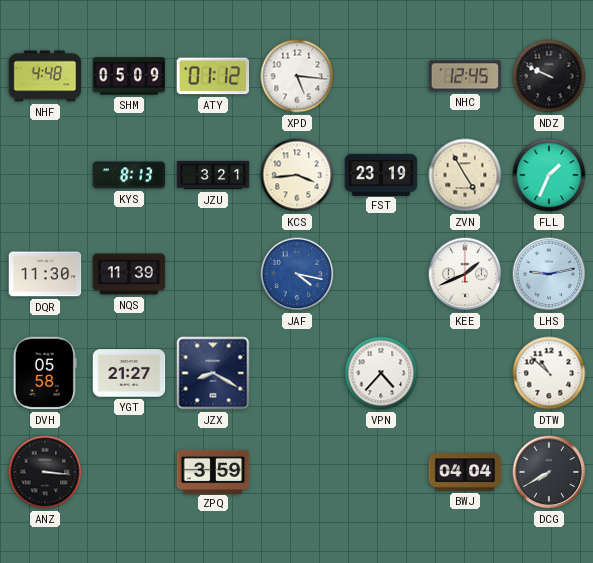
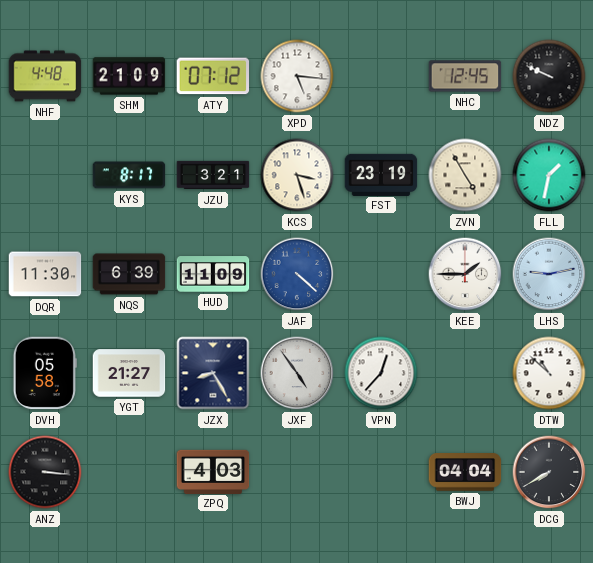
SHM: 05:09 -> 21:09 (129, 76)
ATY: 01:12 -> 07:12 (213, 76)
KYS: 8:13 -> 8:17 (129, 175)
KCS: 3:44 -> 3:27 (297, 175)
FLL: 1:34 -> 1:32 (549, 175)
NQS: 11:39 -> 6:39 (129, 274)
HUD: none -> 11:09 (213, 274)
JAF: 4:17 -> 4:22 (297, 274)
KEE: 1:41 -> 1:45 (465, 274)
JZX: 8:20 -> 8:25 (213, 373)
JXF: none -> 4:54 (297, 373)
VPN: 4:37 -> 12:37 (381, 373)
ZPQ: 3:59 -> 4:03 (213, 471)
